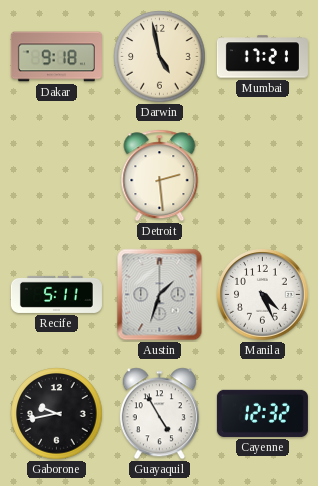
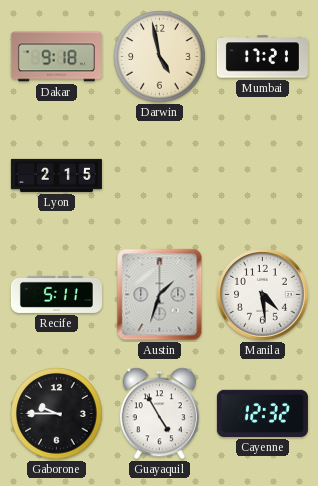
Lyon: none -> 2:15 (56, 175)
Detroit: 2:29 -> none (160, 176)
Manila: 4:26 -> 4:29 (263, 295)
Gaborone: 9:43 -> 9:45 (57, 414)
